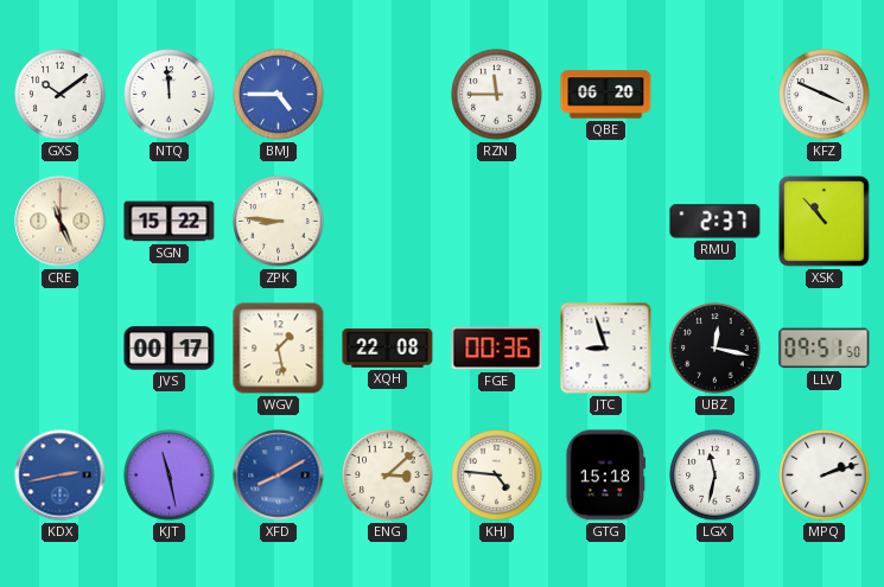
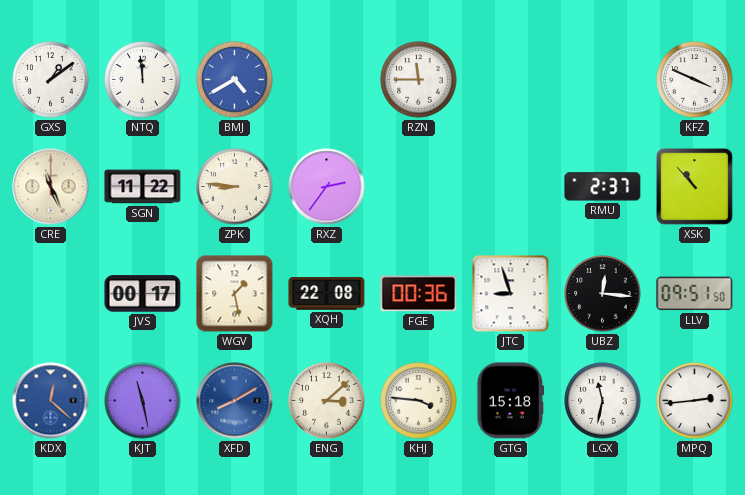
GXS: 10:09 -> 1:09 (51, 80)
BMJ: 4:45 -> 4:40 (235, 80)
QBE: 06:20 -> none (606, 95)
SGN: 15:22 -> 11:22 (143, 187)
RXZ: none -> 2:36 (327, 187)
UBZ: 12:17 -> 12:16 (603, 294)
KDX: 2:43 -> 12:22 (51, 401)
KHJ: 4:46 -> 3:46 (419, 401)
MPQ: 2:12 -> 2:44 (695, 401)
